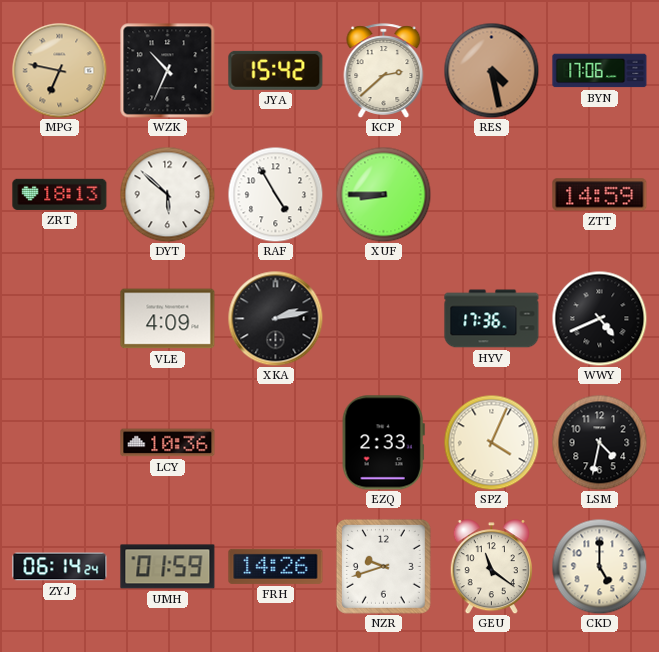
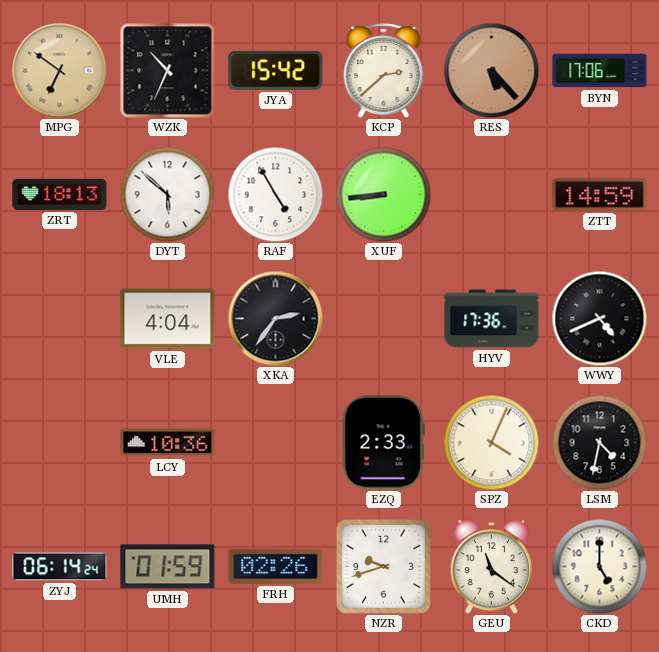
MPG: 6:47 -> 6:51 (59, 70)
RES: 4:28 -> 5:23 (491, 70)
XUF: 8:45 -> 8:44 (383, 194)
VLE: 4:09 -> 4:04 (168, 319)
XKA: 2:13 -> 2:36 (275, 318)
FRH: 14:26 -> 02:26 (276, 566)
